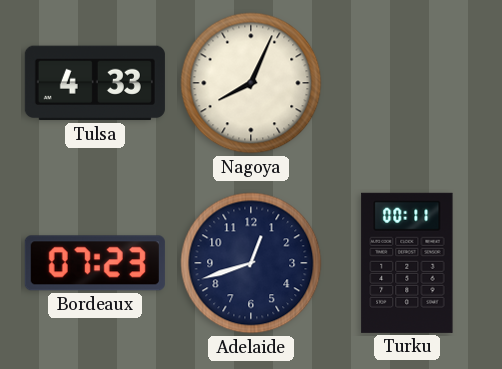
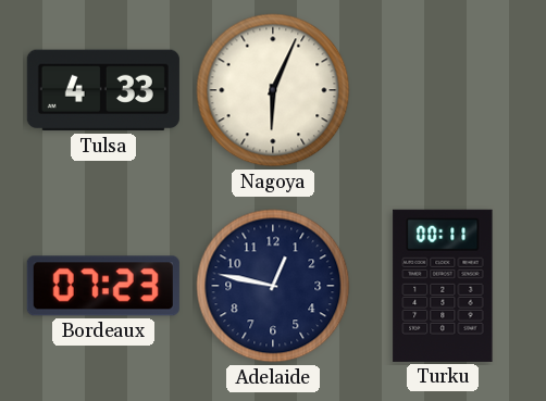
Nagoya: 8:04 -> 6:04 (273, 90)
Adelaide: 12:42 -> 12:47 (273, 286)
